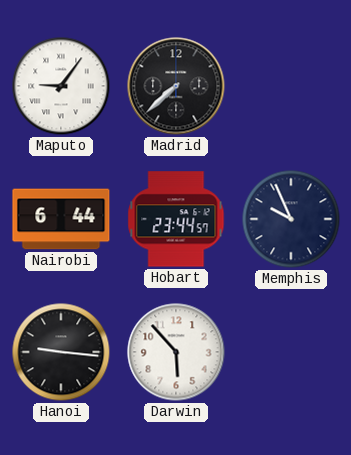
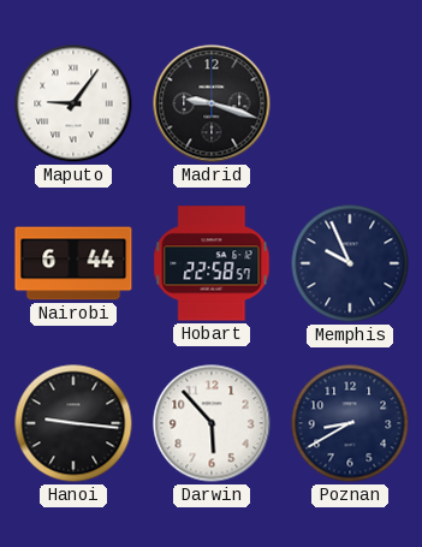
Madrid: 7:38 -> 9:18 (212, 103)
Hobart: 23:44 -> 22:58 (212, 263)
Poznan: none -> 8:40 (350, 423)
